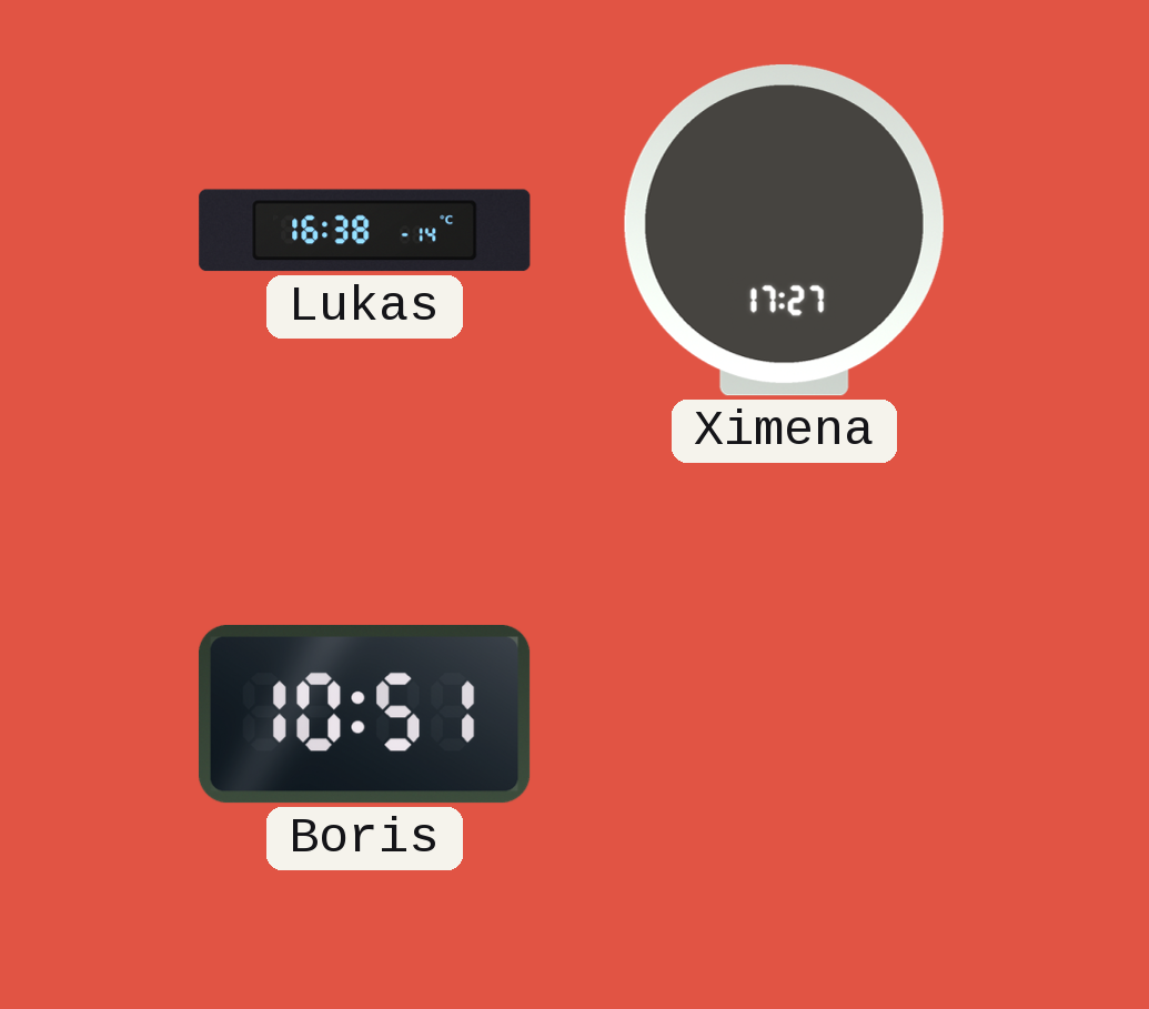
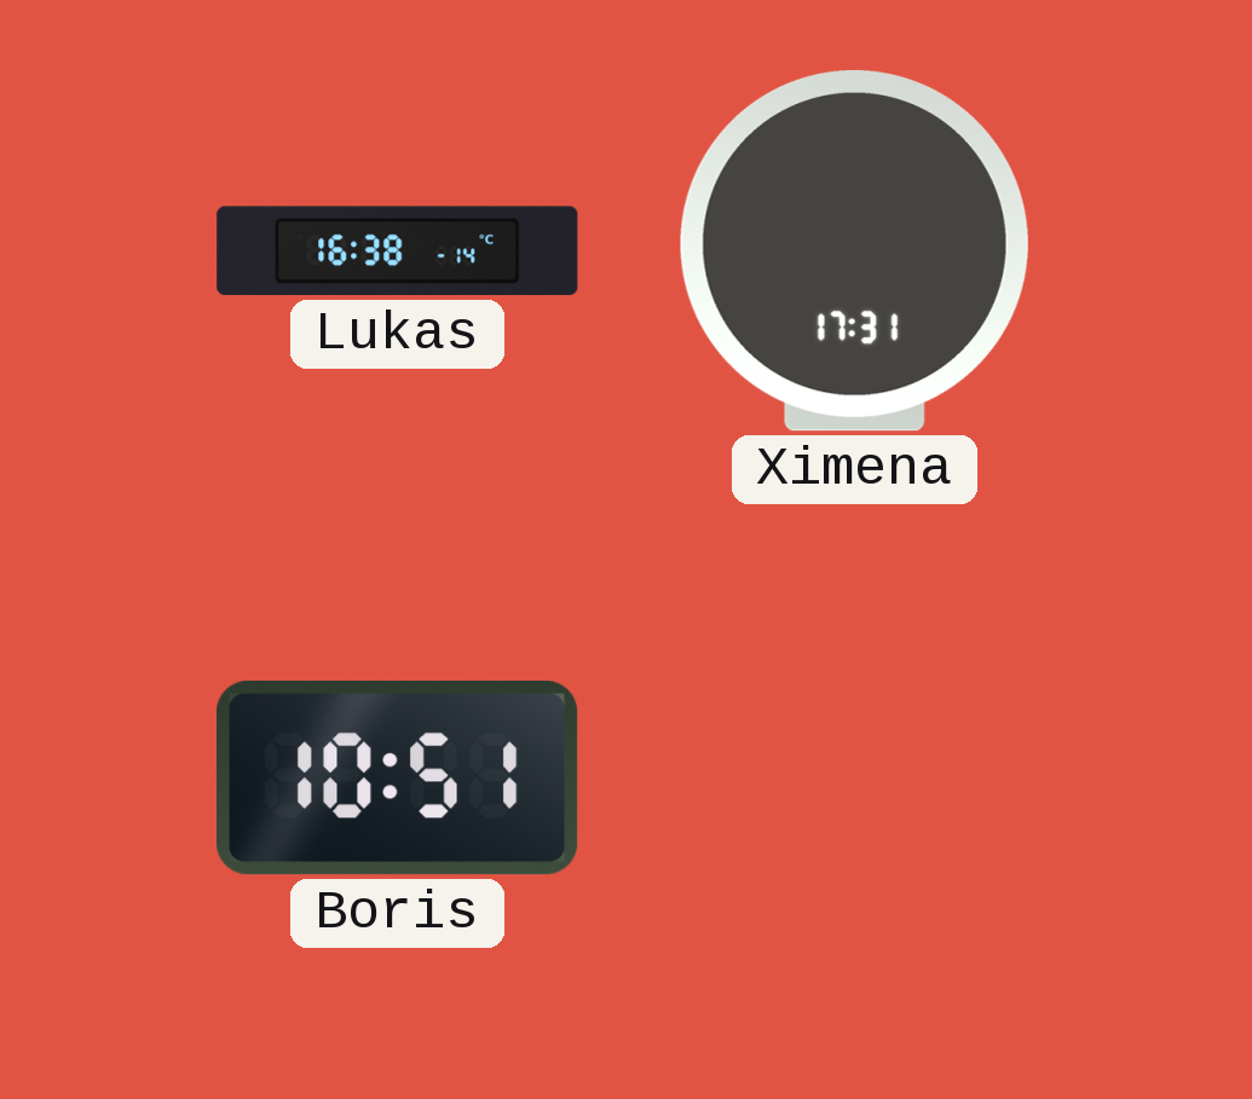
Ximena: 17:27 -> 17:31 (854, 251)
